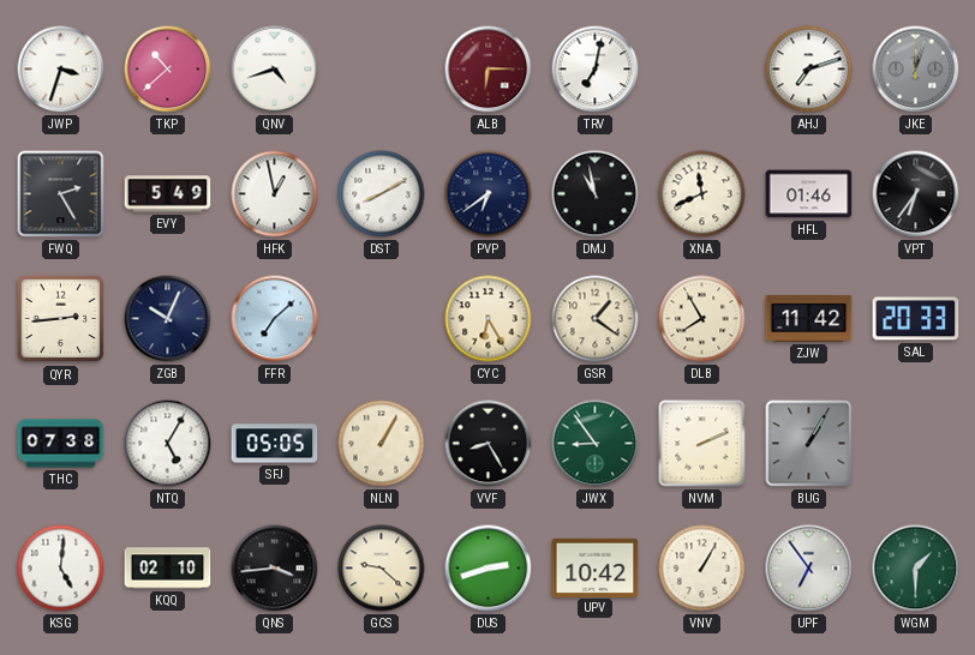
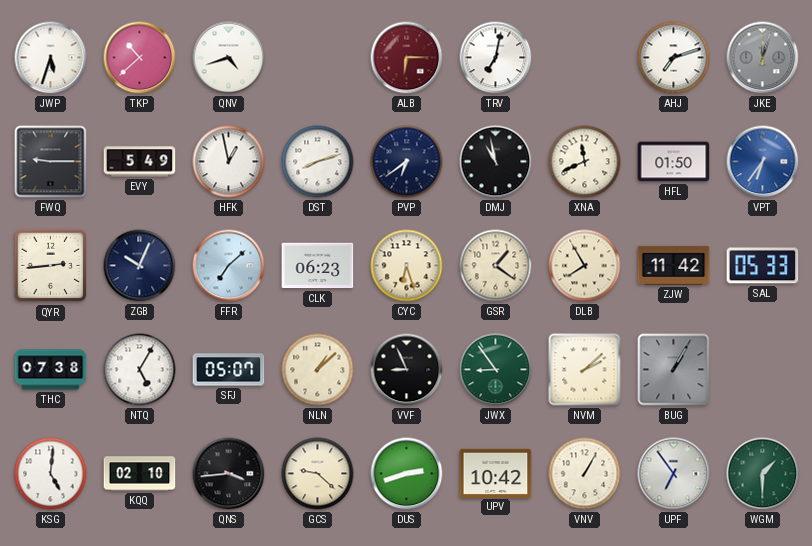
JWP: 3:33 -> 5:33 (51, 58)
FWQ: 2:25 -> 9:15 (51, 162)
DST: 8:10 -> 8:12 (318, 162)
HFL: 01:46 -> 01:50 (674, 162)
VPT dial: black -> blue (763, 162)
CLK: none -> 06:23 (318, 266)
CYC: 6:25 -> 6:27 (407, 266)
SAL: 20:33 -> 05:33 (763, 266)
SFJ: 05:05 -> 05:07 (229, 370)
NLN: 1:05 -> 1:08 (318, 370)
VVF: 8:25 -> 8:56 (407, 370)
NVM: 2:11 -> 2:08 (585, 370)
